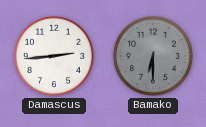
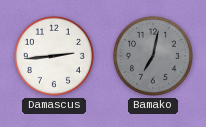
Bamako: 6:30 -> 7:02 (153, 56)
